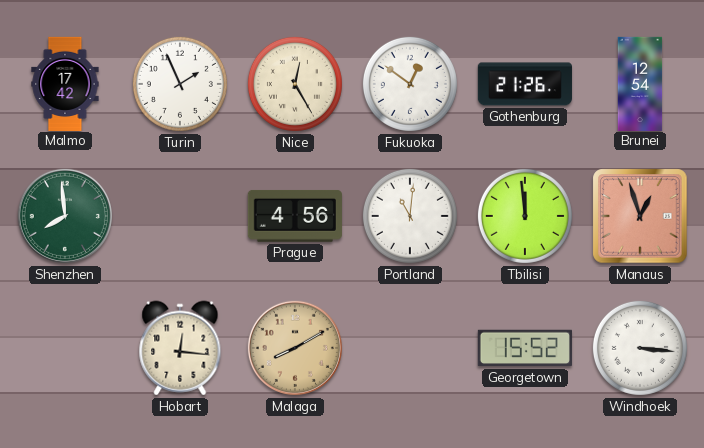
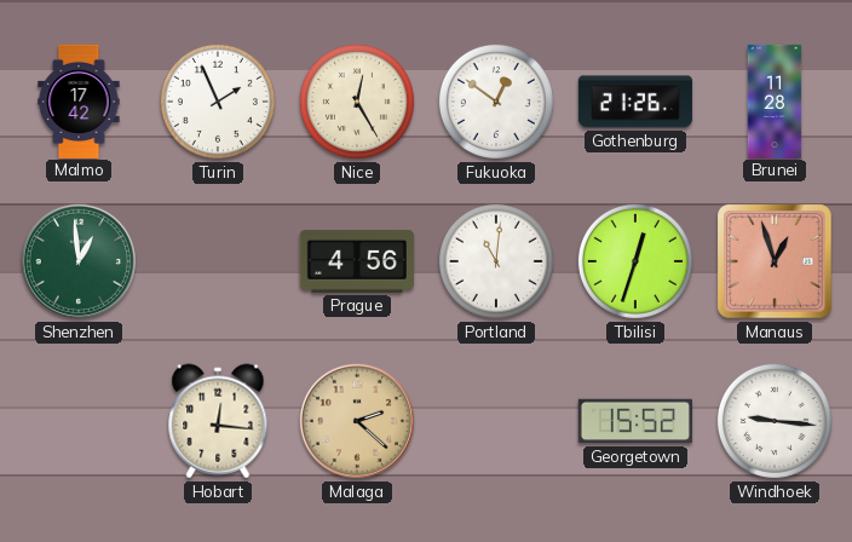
Brunei: 12:54 -> 11:28 (775, 100)
Shenzhen: 7:59 -> 12:59 (79, 261)
Tbilisi: 11:59 -> 12:33 (635, 261)
Malaga: 8:10 -> 2:22 (357, 421)
Windhoek: 3:16 -> 9:16 (775, 421)
